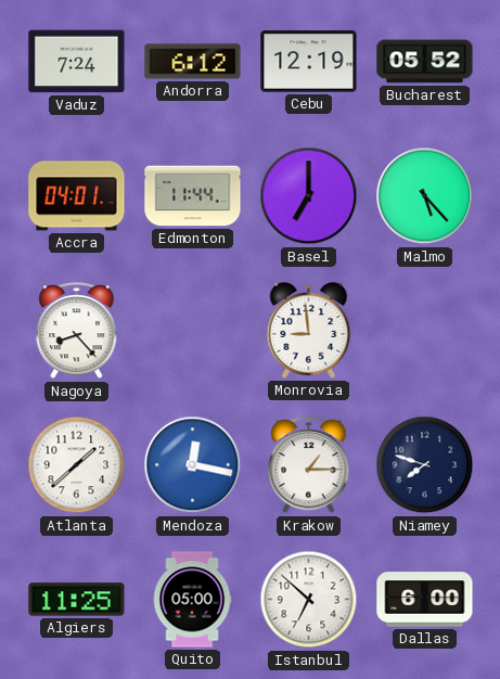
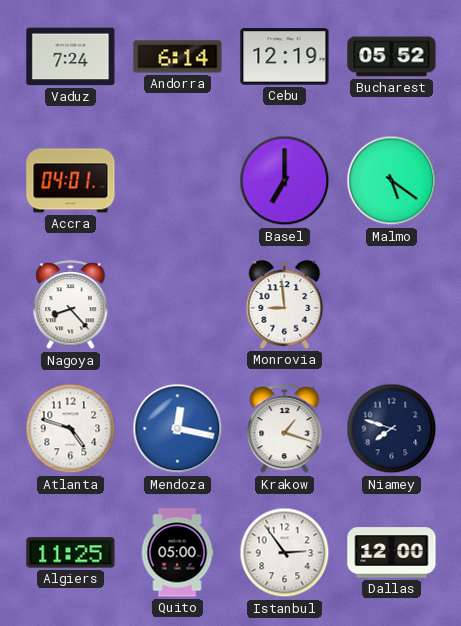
Andorra: 6:12 -> 6:14 (178, 57)
Edmonton: 11:44 -> none (193, 196)
Malmo: 5:23 -> 5:21 (392, 181)
Atlanta: 1:38 -> 4:48 (71, 429)
Krakow: 1:15 -> 1:18 (285, 429)
Istanbul: 6:52 -> 2:54 (285, 553)
Dallas: 6:00 -> 12:00 (392, 553)
